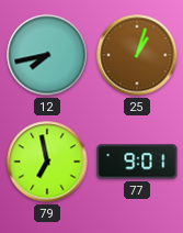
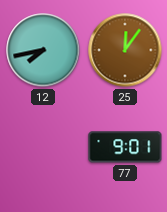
25: 1:03 -> 12:06 (125, 50)
79: 6:58 -> none (47, 162)
